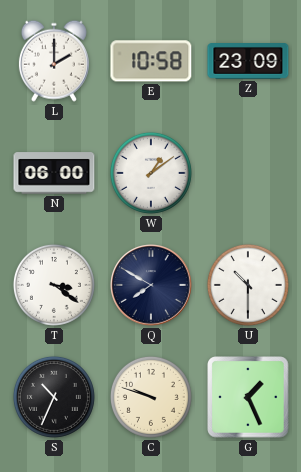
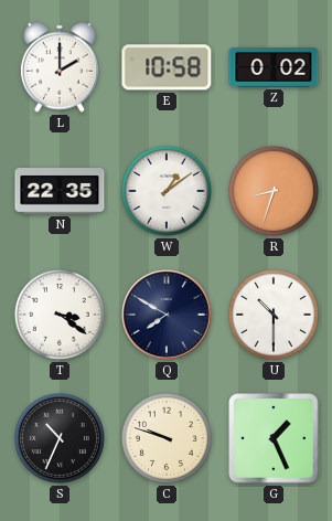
Z: 23:09 -> 0:02 (274, 68)
N: 06:00 -> 22:35 (60, 191)
R: none -> 8:33 (274, 191)
